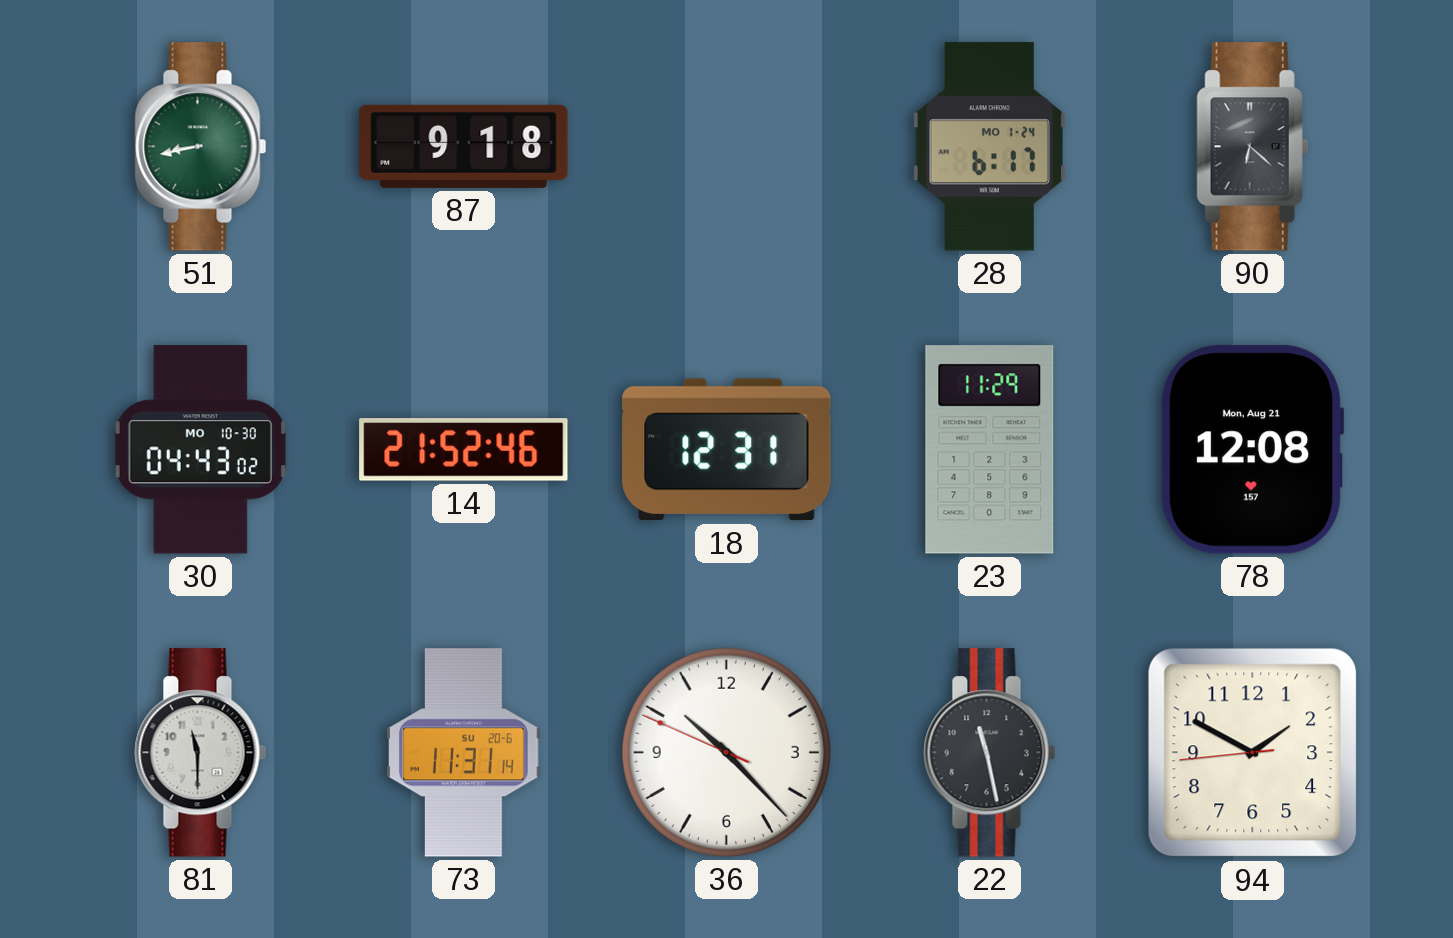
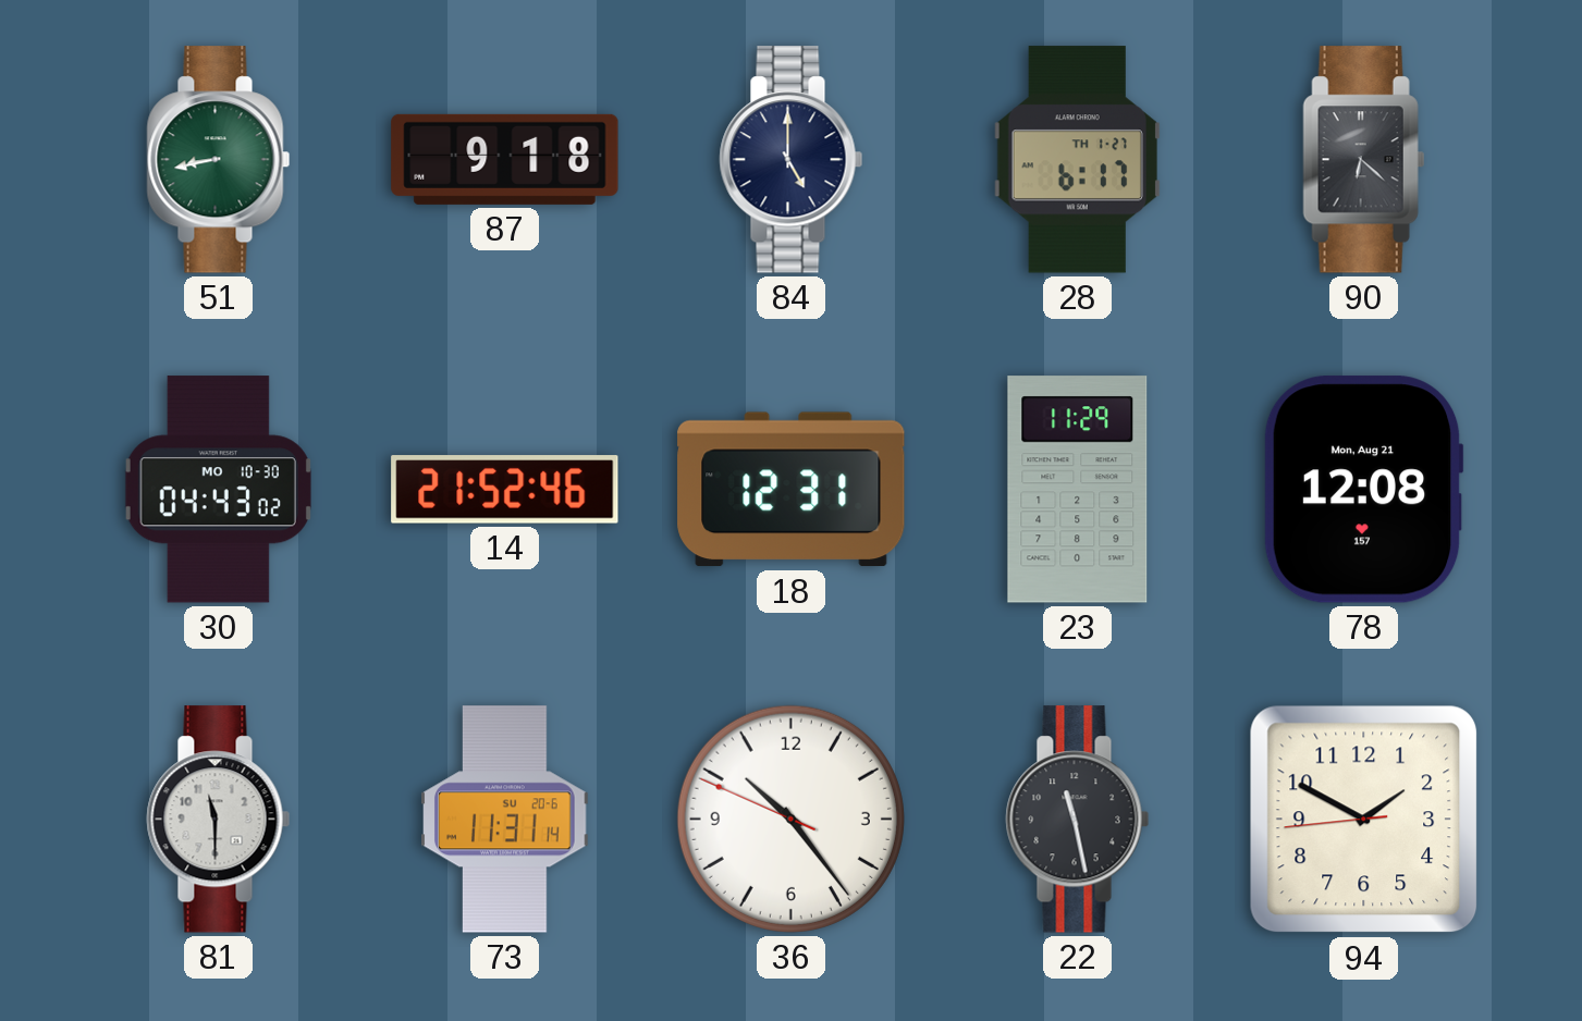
84: none -> 5:00 (792, 160)
28 date: MO 1-24 -> TH 1-27 (1077, 160)
36: 10:22 -> 10:23 (790, 819)
